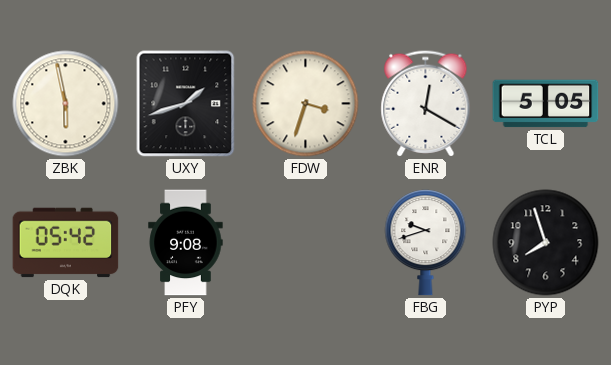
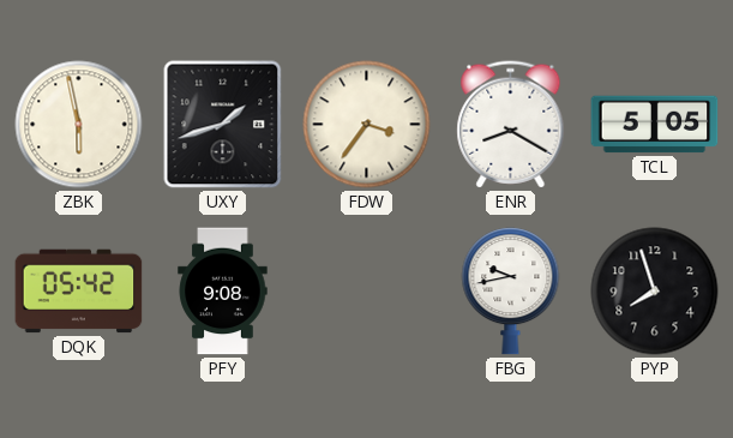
FDW: 3:33 -> 3:36 (367, 125)
ENR: 12:20 -> 8:20 (511, 125)
FBG: 9:42 -> 9:43 (511, 292)
